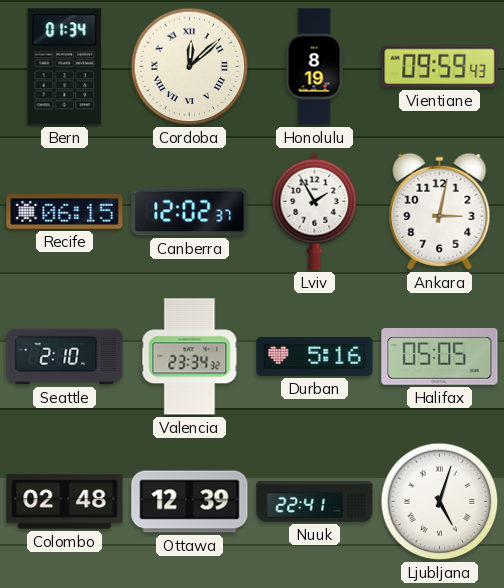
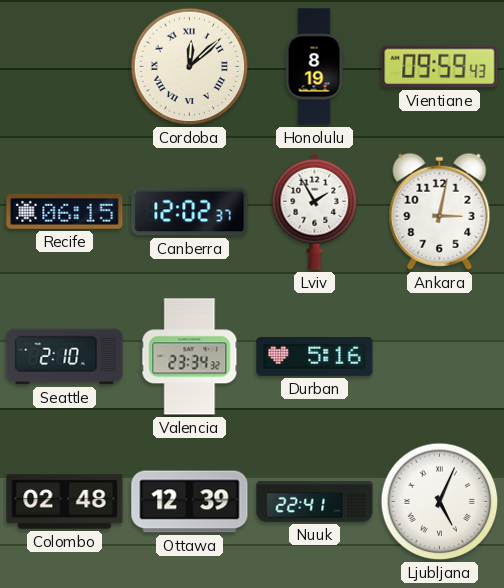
Bern: 01:34 -> none (65, 67)
Halifax: 05:05 -> none (440, 357)
Ljubljana: 5:03 -> 5:04 (440, 502)
